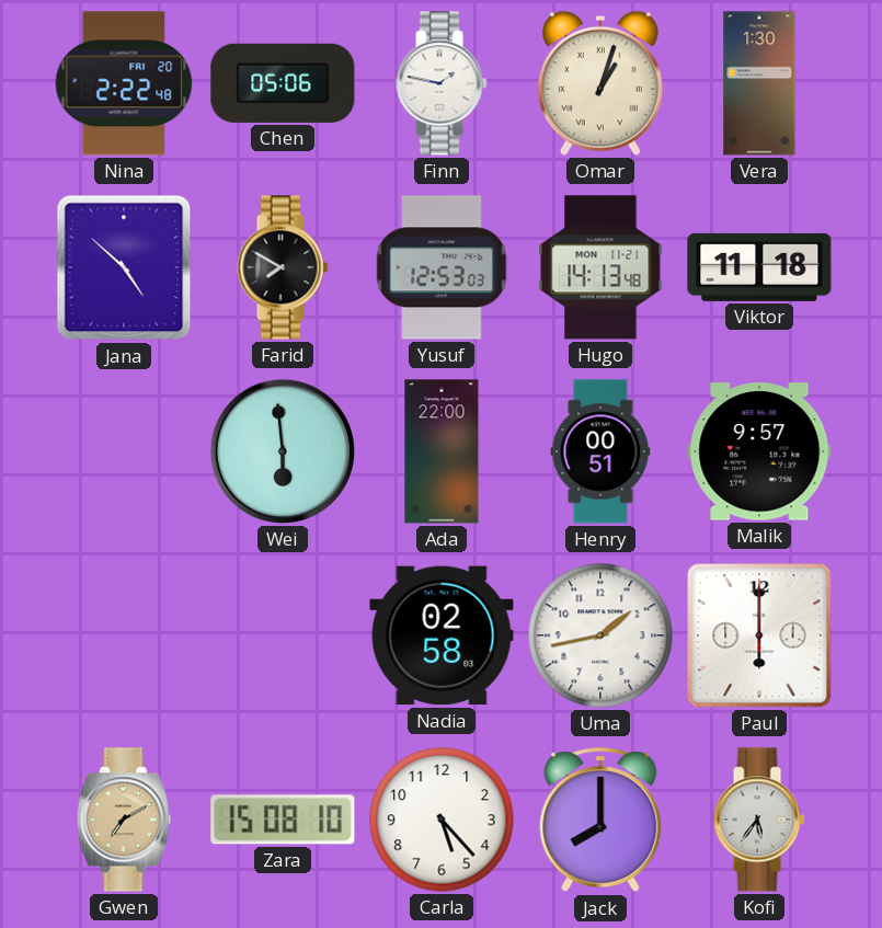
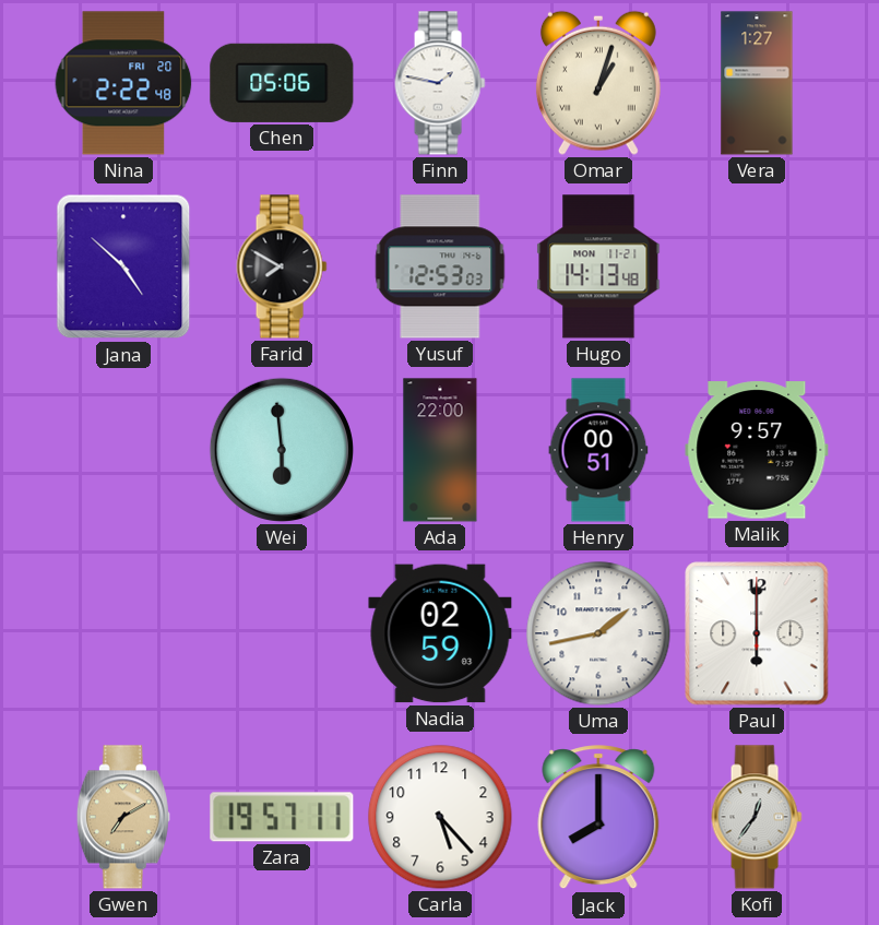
Vera: 1:30 -> 1:27 (757, 83)
Viktor: 11:18 -> none (759, 267)
Nadia: 02:58 -> 02:59 (440, 633)
Zara: 15:08 -> 19:57 (282, 817)
Kofi: 5:36 -> 12:36 (757, 817)
